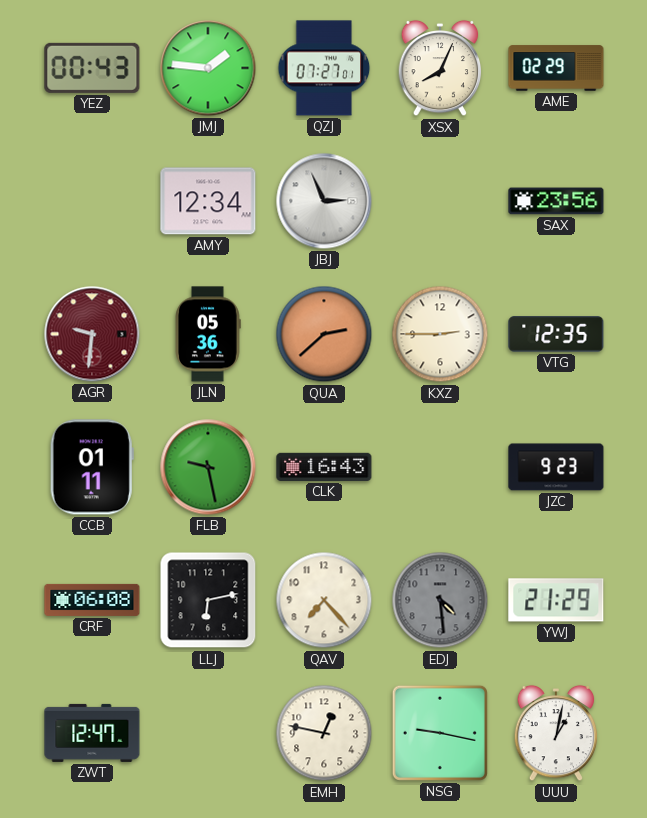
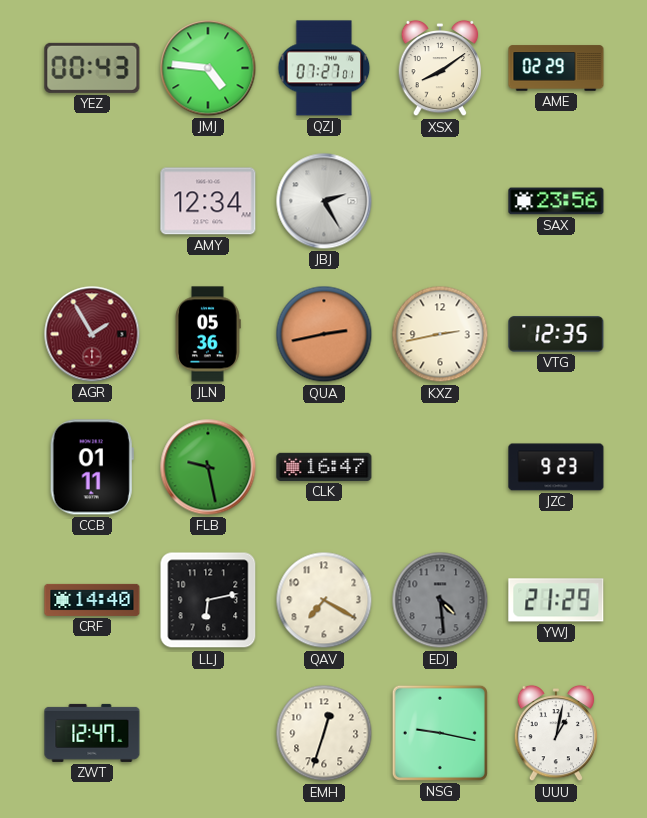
JMJ: 1:46 -> 4:46 (208, 68)
XSX: 8:04 -> 8:09 (440, 68)
JBJ: 2:56 -> 2:25 (324, 201)
AGR: 9:31 -> 1:55 (92, 334)
QUA: 2:38 -> 2:43 (324, 334)
KXZ: 2:45 -> 2:43 (440, 334)
CLK: 16:43 -> 16:47 (324, 467)
CRF: 06:08 -> 14:40 (92, 600)
QAV: 7:23 -> 7:20 (324, 600)
EMH: 12:47 -> 12:33 (324, 733)
